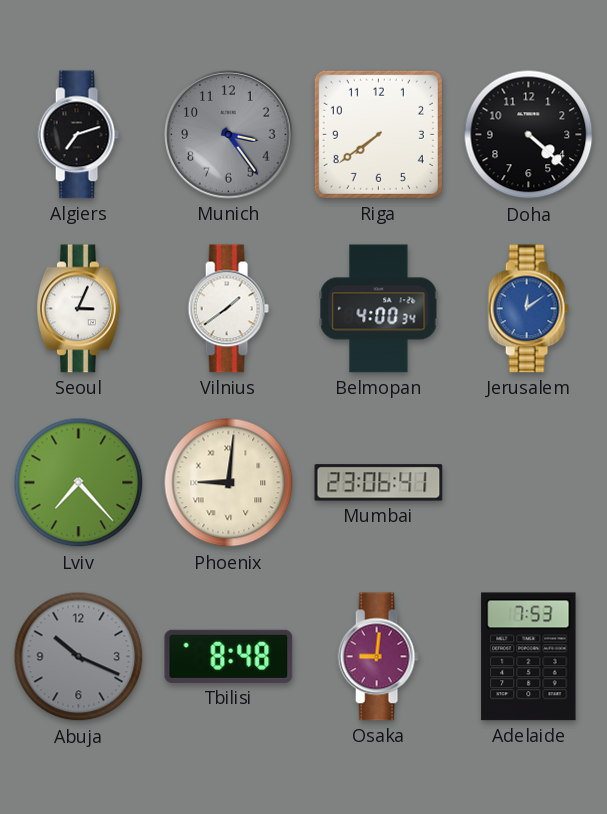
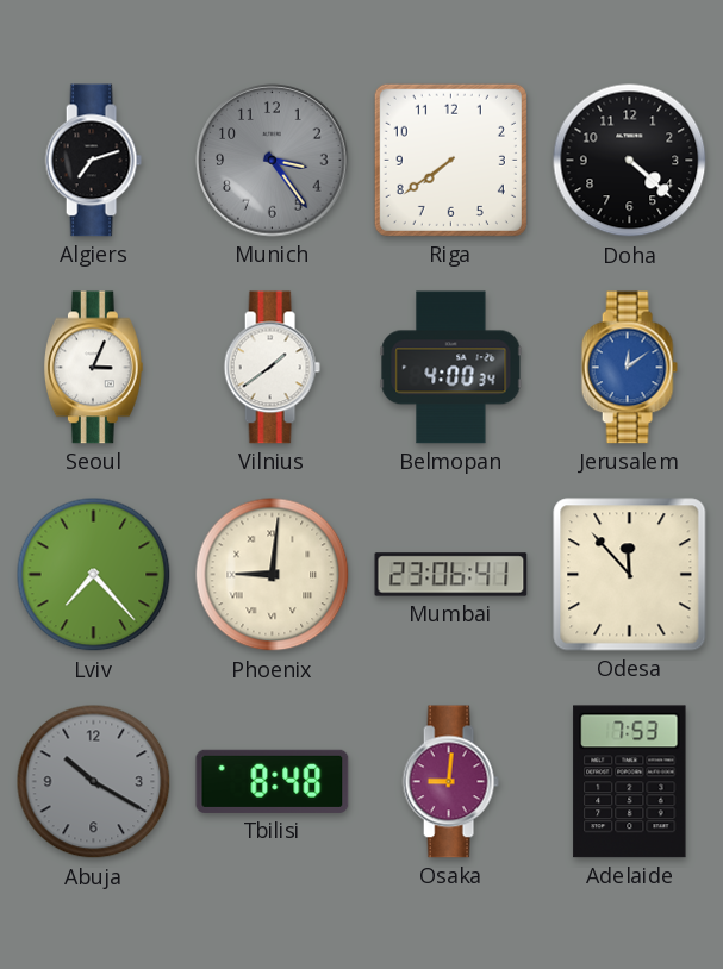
Odesa: none -> 11:53 (630, 575)
Abuja: 10:19 -> 10:20 (94, 782)
